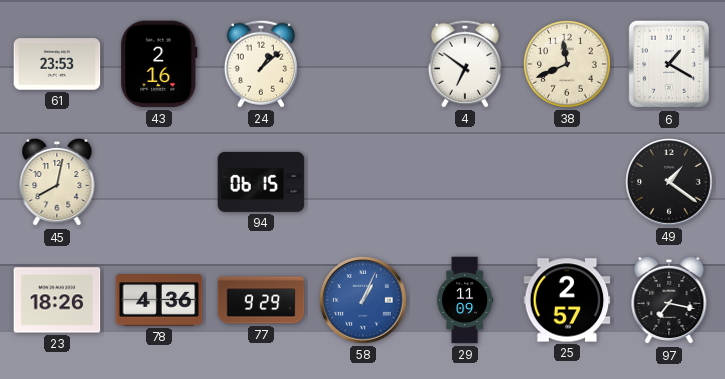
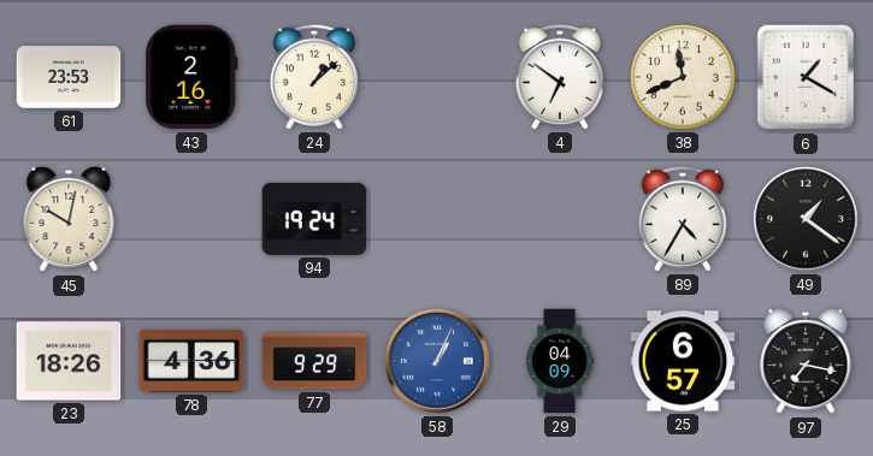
45: 8:02 -> 10:02 (69, 219)
94: 06:15 -> 19:24 (314, 219)
89: none -> 4:35 (683, 219)
29: 11:09 -> 04:09 (560, 361)
25: 2:57 -> 6:57 (683, 361)
